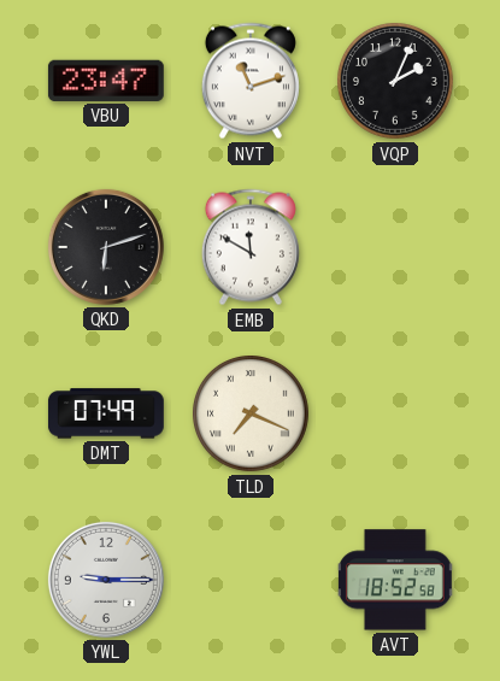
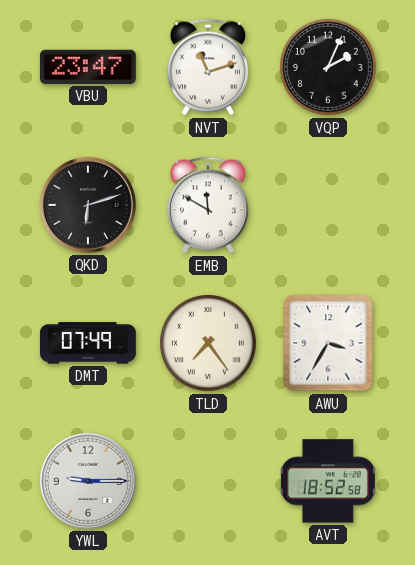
TLD: 7:19 -> 7:24 (209, 344)
AWU: none -> 3:35 (328, 343)
